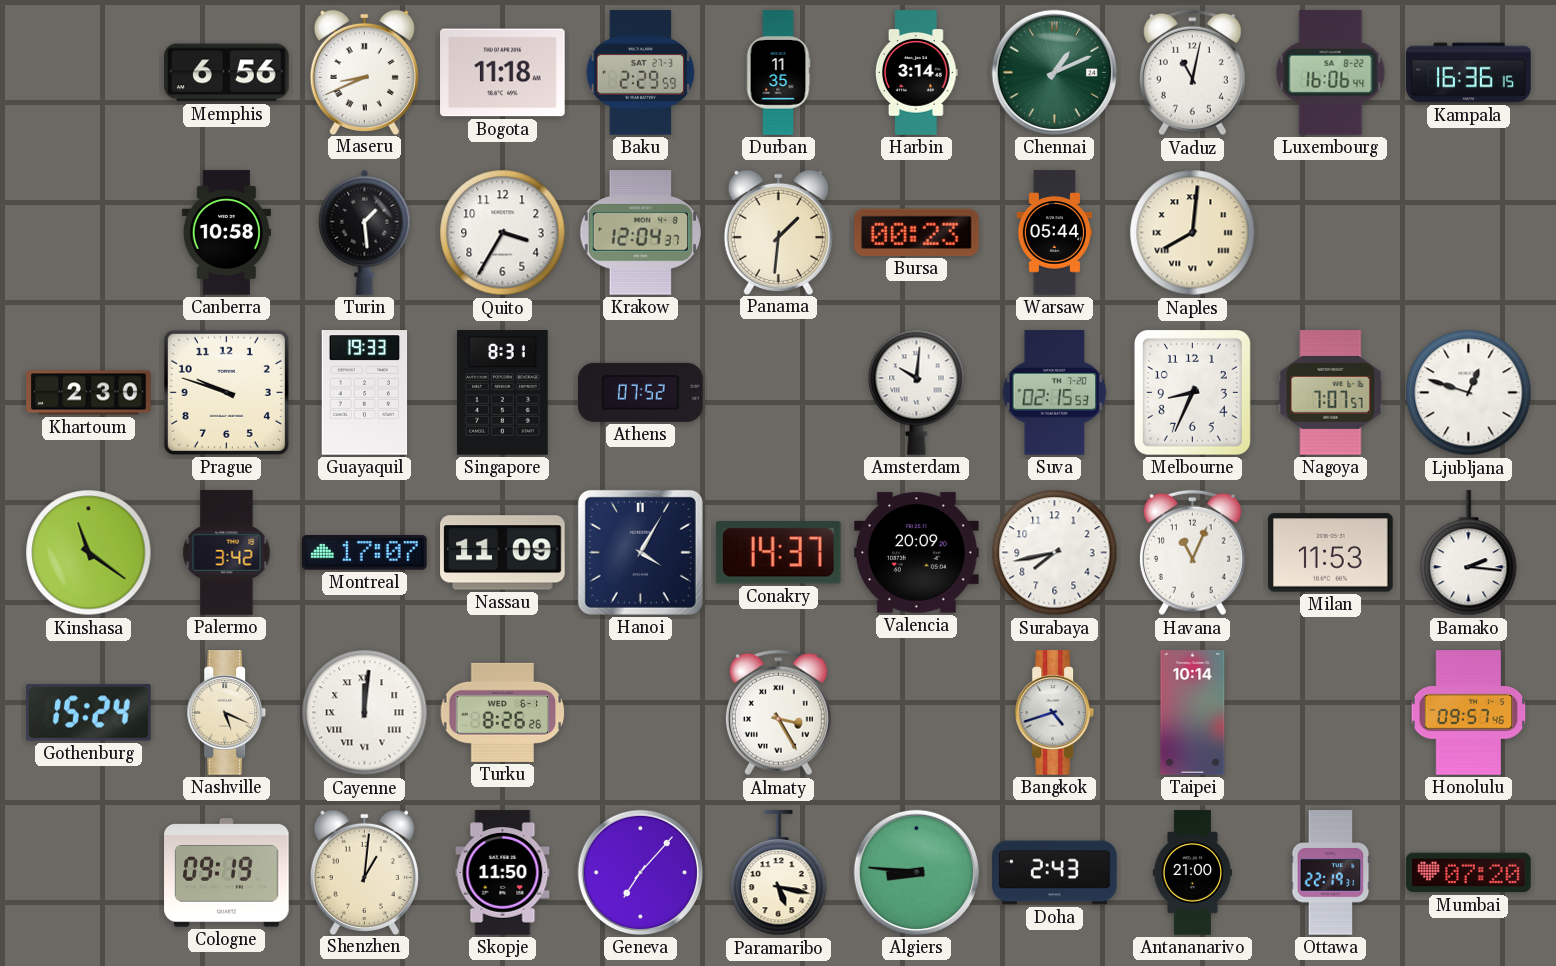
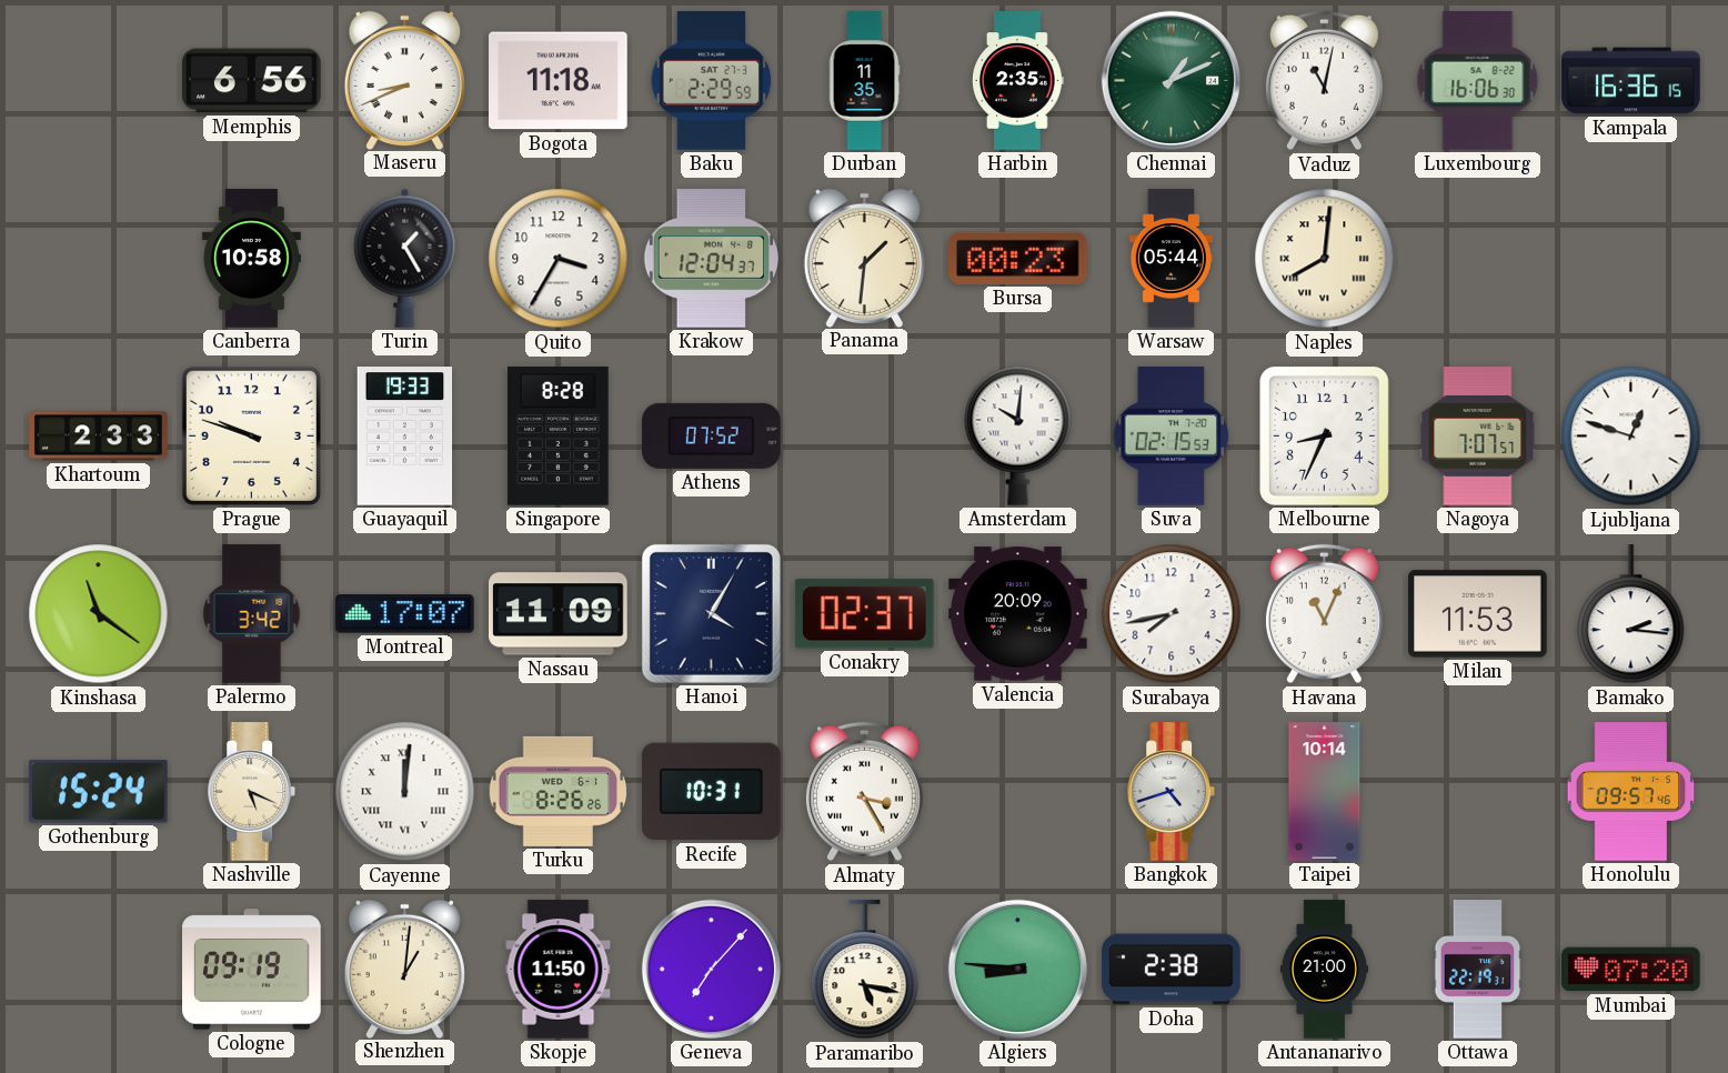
Harbin: 3:14 -> 2:35 (1018, 81)
Luxembourg: 16:06:44 -> 16:06:30 (1478, 81)
Turin: 1:29 -> 1:25 (405, 258)
Khartoum: 2:30 -> 2:33 (99, 437)
Singapore: 8:31 -> 8:28 (559, 437)
Conakry: 14:37 -> 02:37 (864, 614)
Recife: none -> 10:31 (712, 792)
Doha: 2:43 -> 2:38 (1172, 970)
